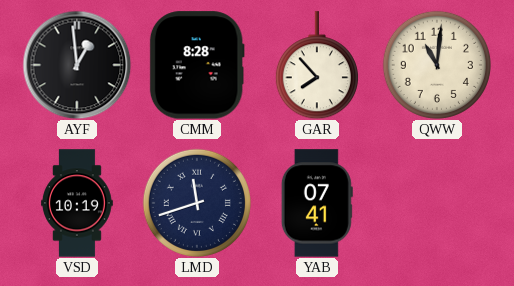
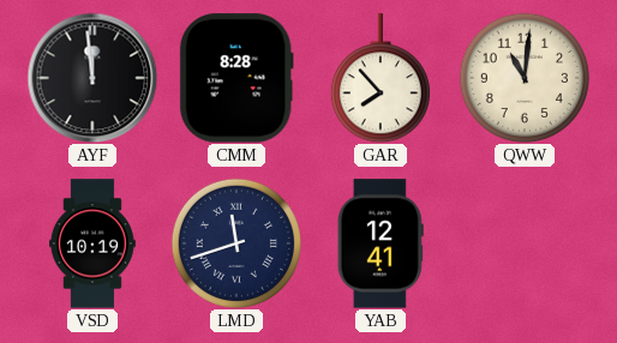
AYF: 12:59 -> 11:59 (92, 78)
YAB: 07:41 -> 12:41 (381, 243)
